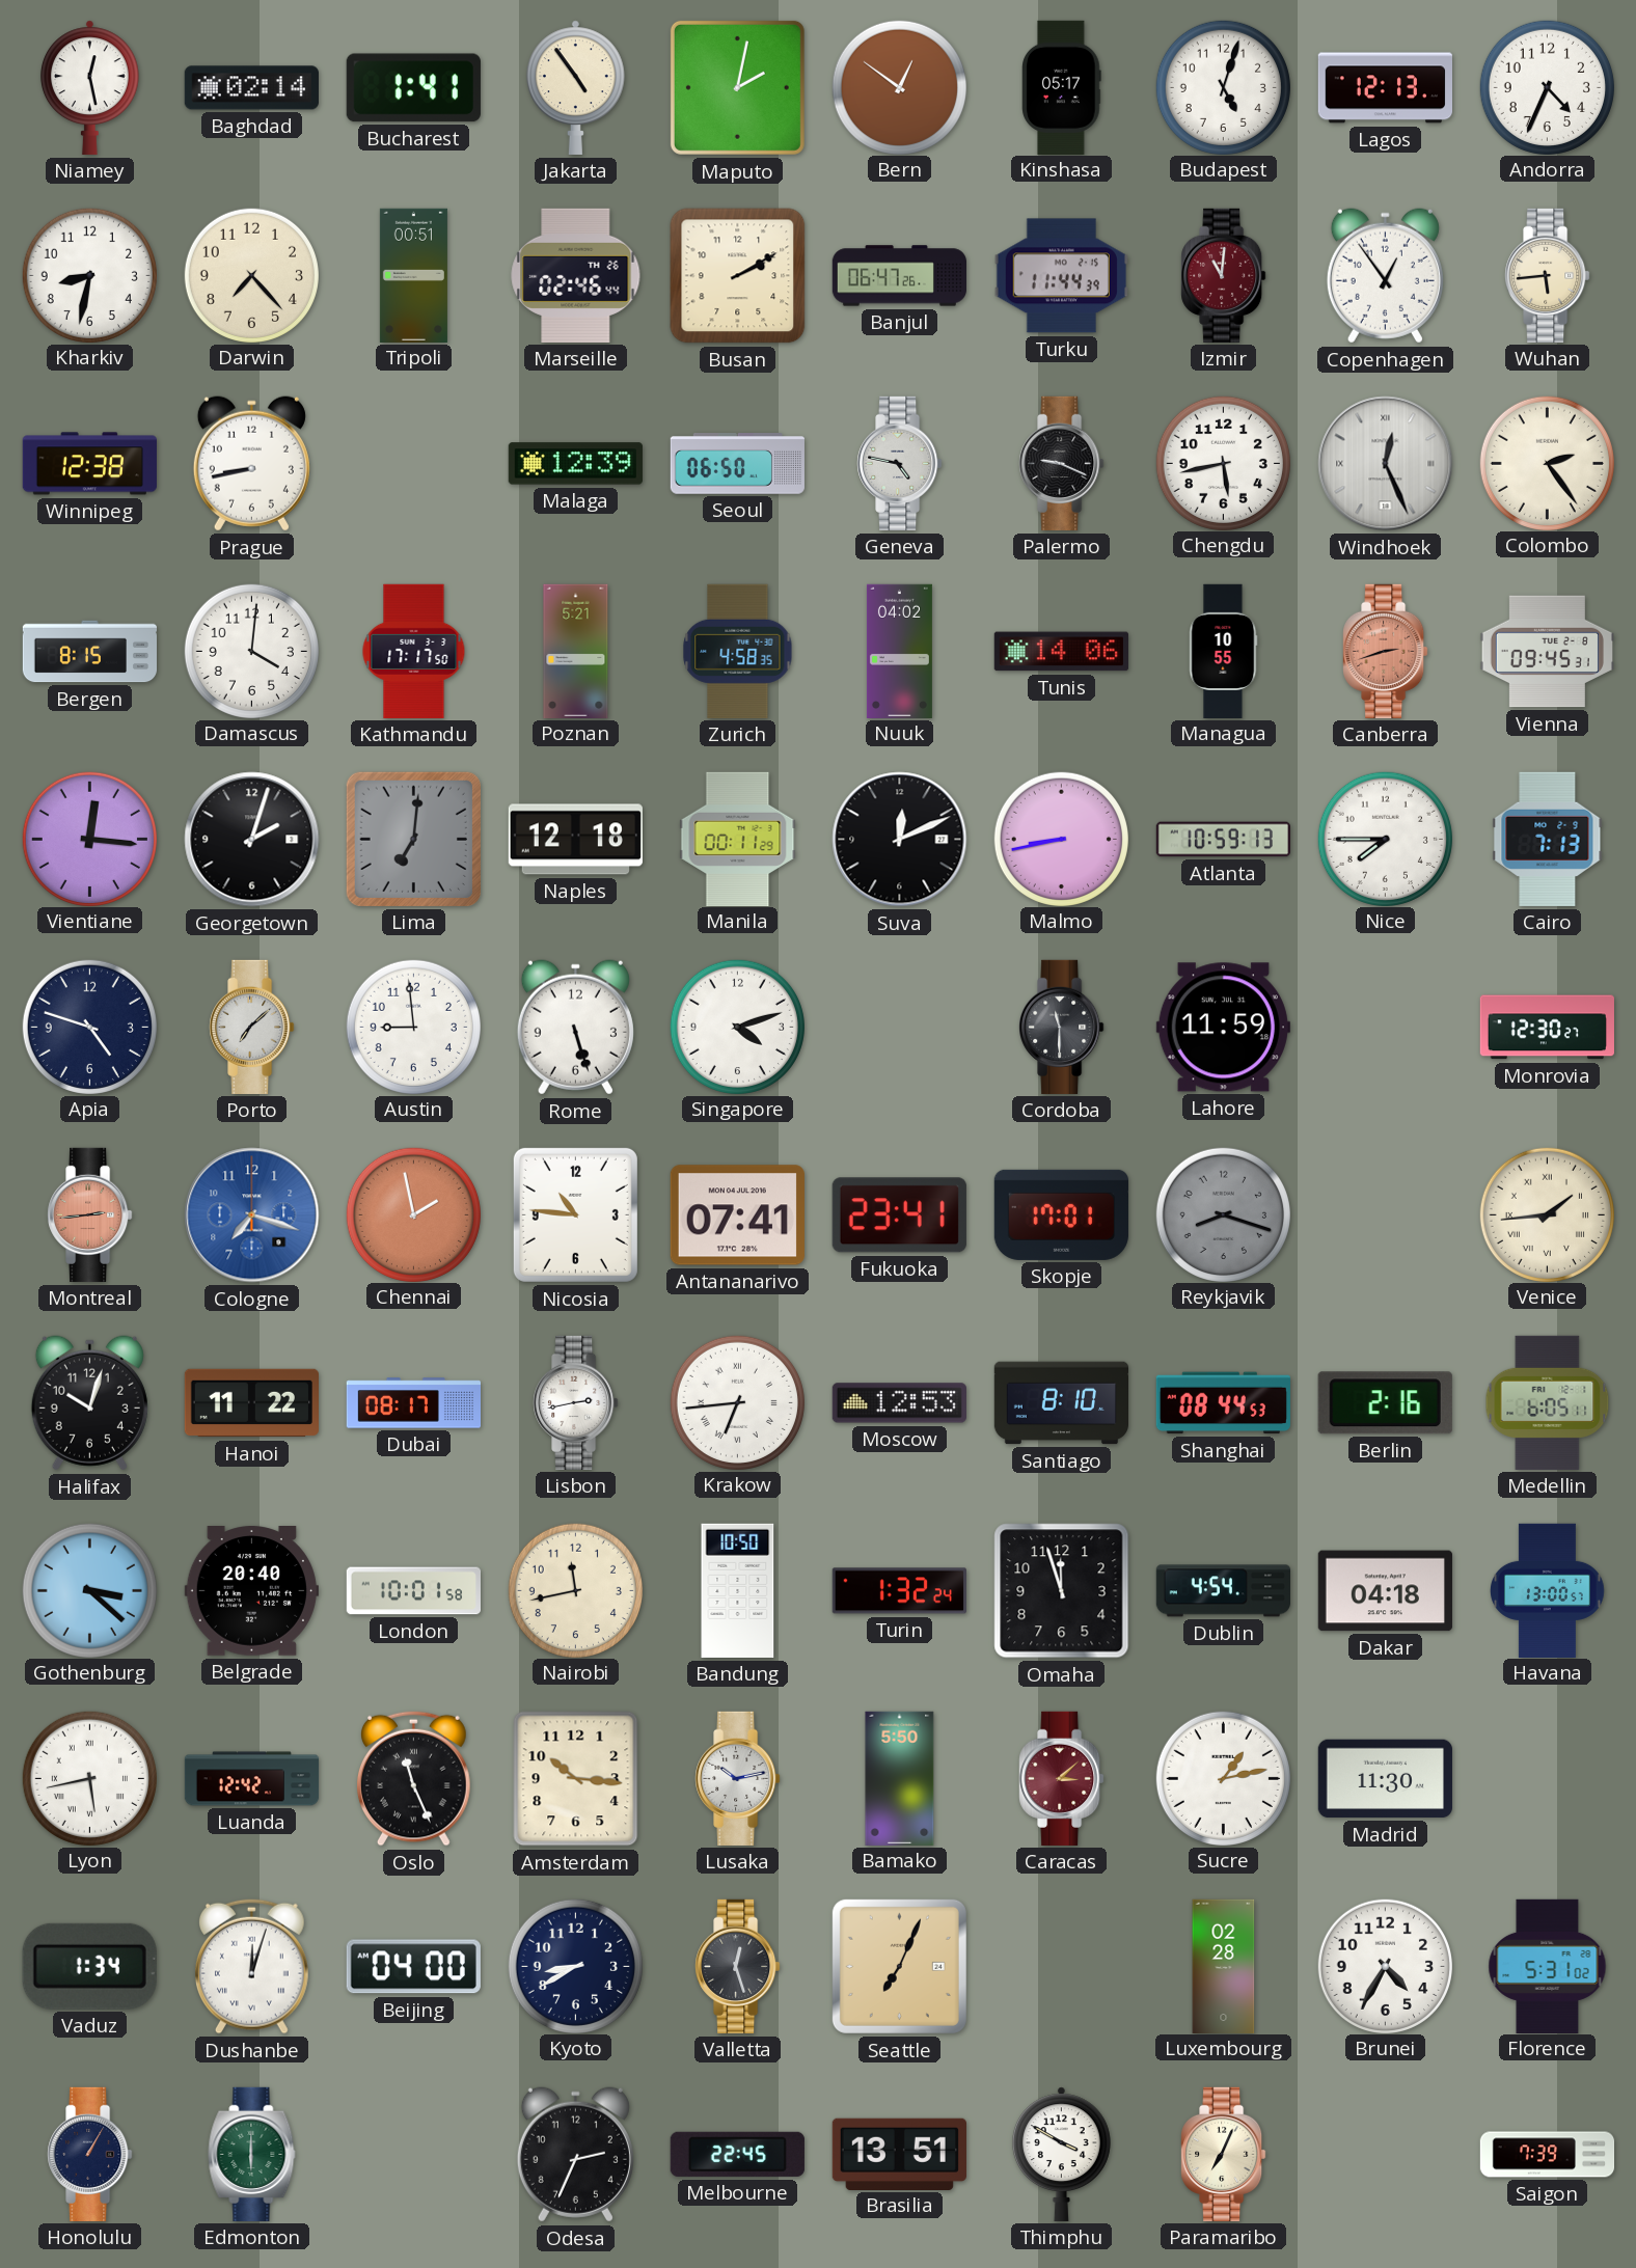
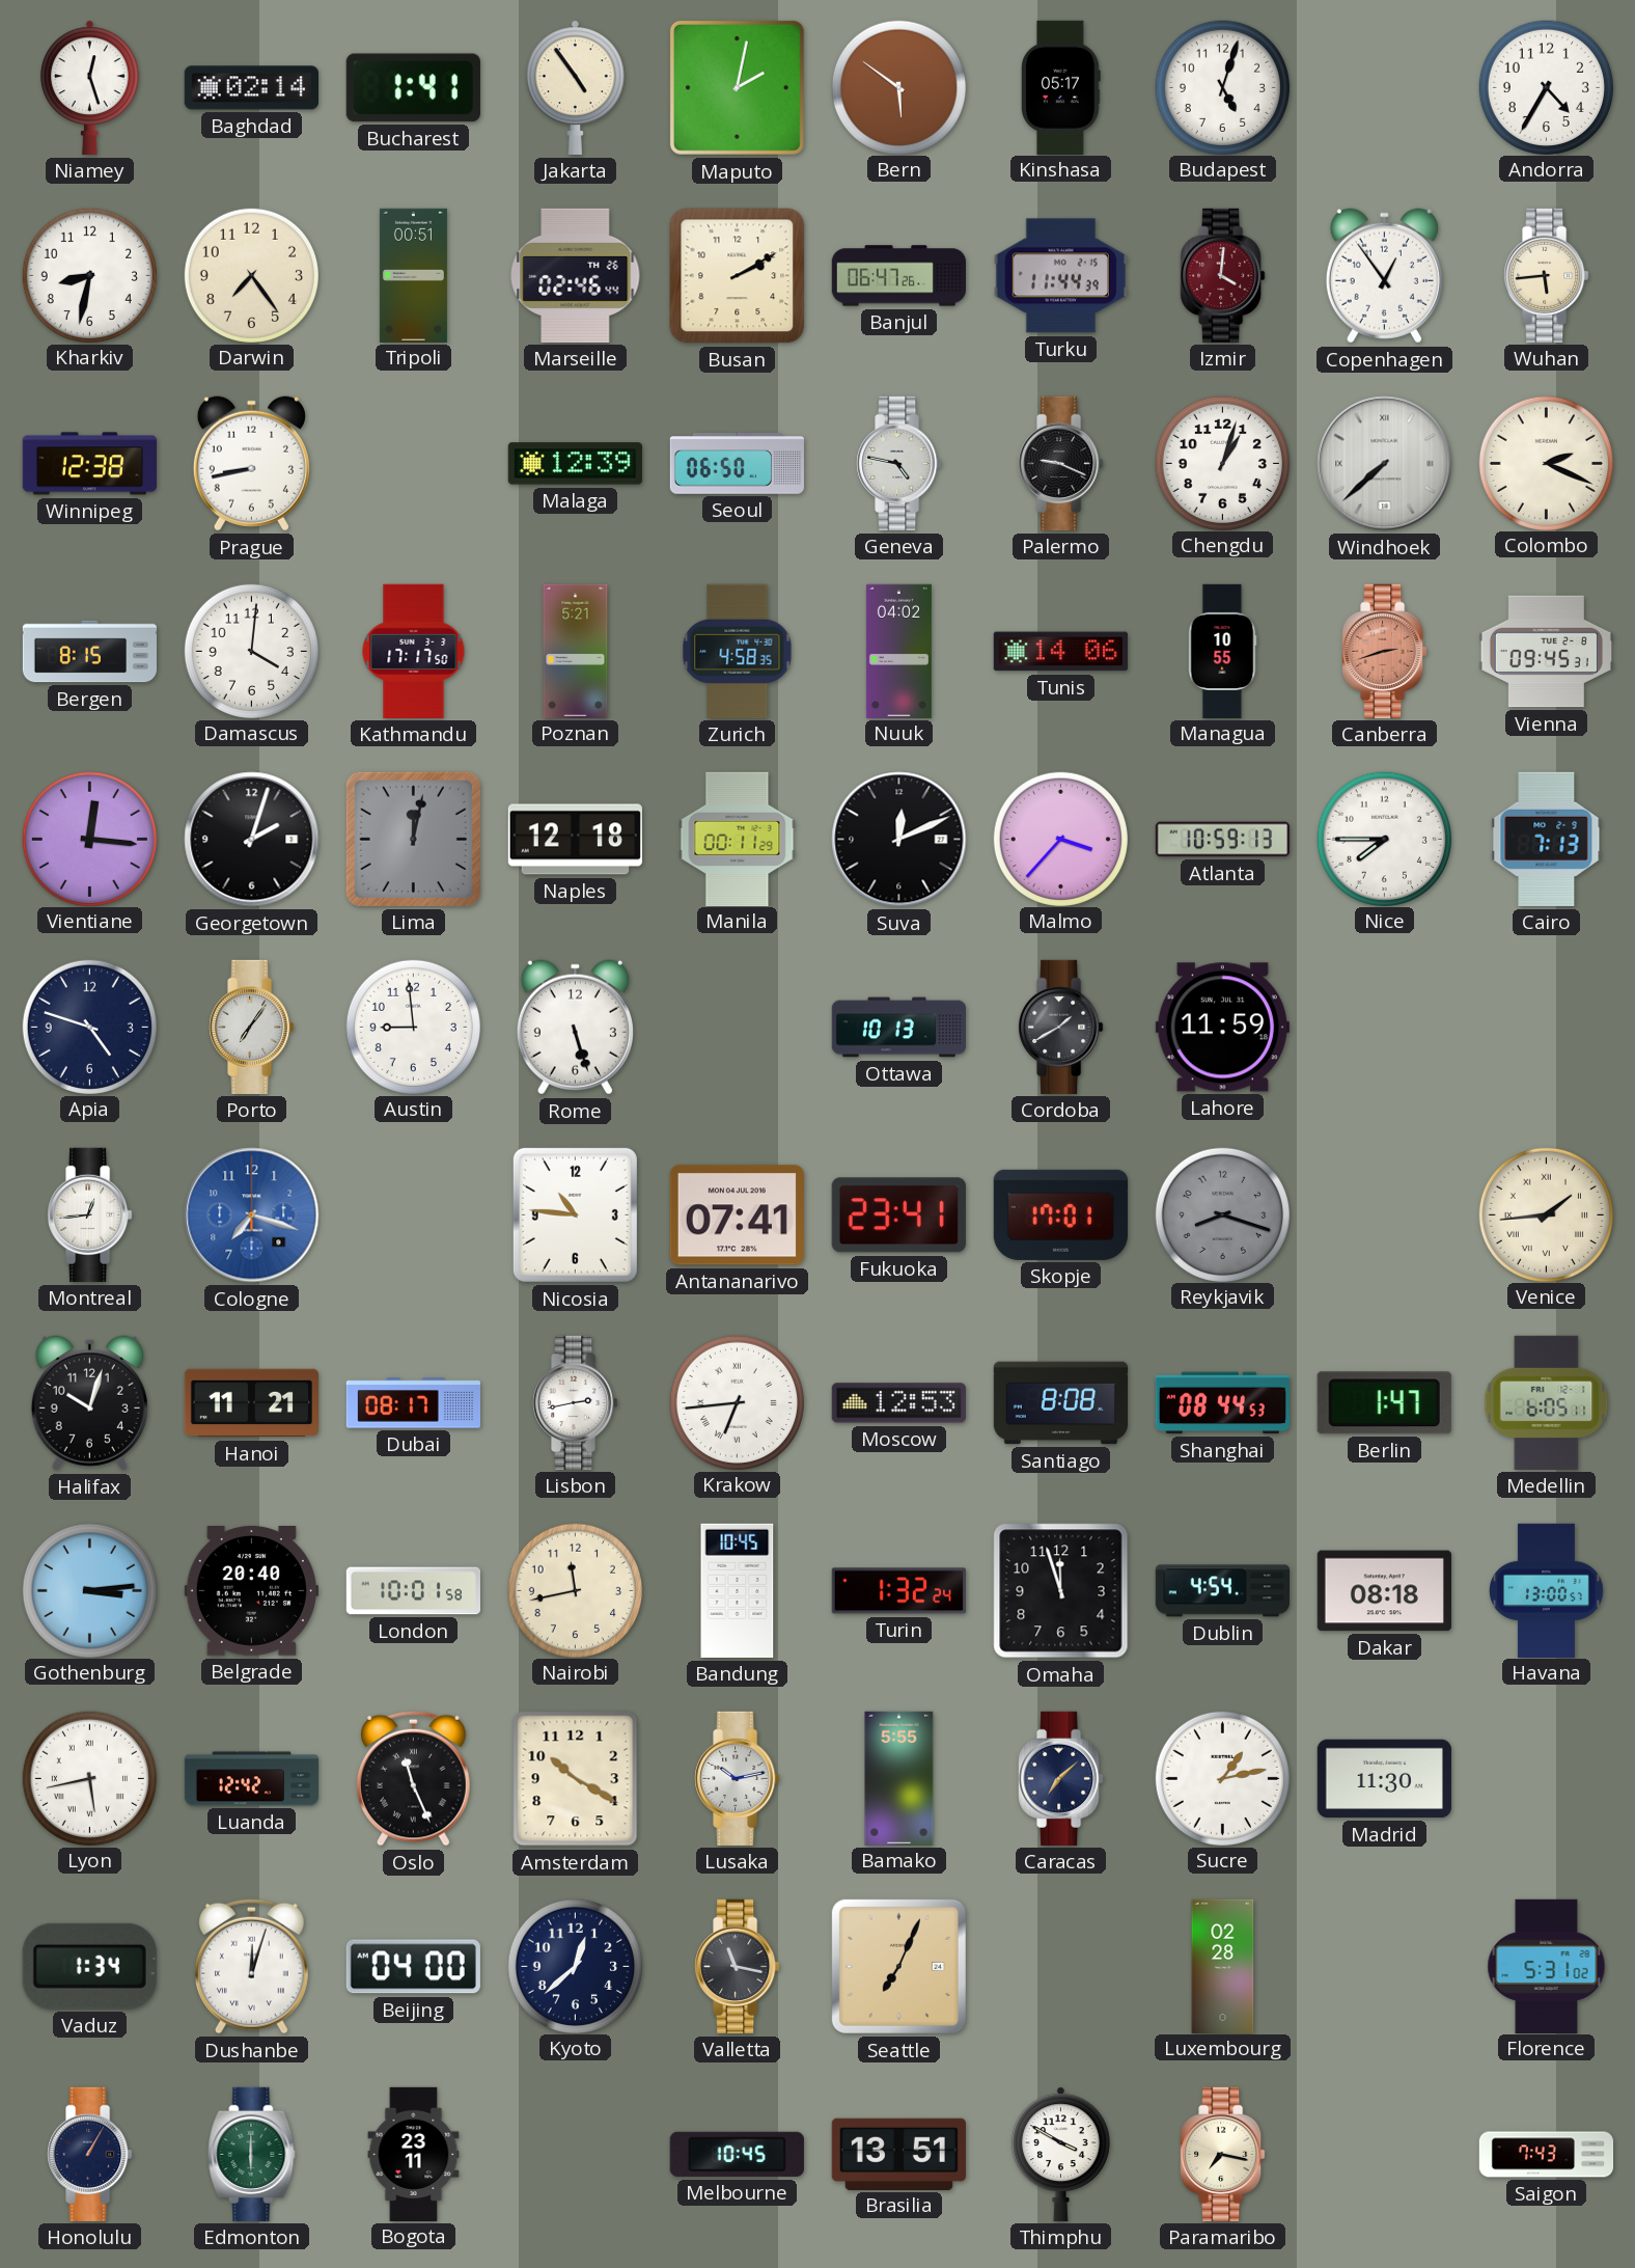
Niamey: 12:28 -> 12:27 (89, 87)
Bern: 12:51 -> 5:51 (898, 87)
Lagos: 12:13 -> none (1385, 88)
Andorra: 4:34 -> 4:35 (1546, 87)
Darwin: 7:23 -> 7:24 (251, 275)
Izmir: 11:01 -> 4:01 (1223, 275)
Chengdu: 5:43 -> 1:03 (1222, 463)
Windhoek: 12:26 -> 7:38 (1385, 464)
Colombo: 2:24 -> 2:19 (1546, 463)
Lima: 7:01 -> 12:02 (413, 839)
Malmo: 8:43 -> 3:37 (1060, 839)
Porto: 7:08 -> 7:06 (252, 1027)
Singapore: 4:12 -> none (737, 1027)
Ottawa: none -> 10:13 (898, 1028)
Cordoba: 11:30 -> 1:40 (1061, 1027)
Monrovia: 12:30 -> none (1547, 1028)
Montreal: 2:44 -> 12:44 (90, 1214)
Montreal dial: salmon -> white (90, 1214)
Chennai: 1:58 -> none (413, 1214)
Hanoi: 11:22 -> 11:21 (251, 1403)
Santiago: 8:10 -> 8:08 (1060, 1403)
Berlin: 2:16 -> 1:47 (1384, 1403)
Gothenburg: 3:22 -> 3:14 (89, 1590)
Bandung: 10:50 -> 10:45 (738, 1590)
Dakar: 04:18 -> 08:18 (1384, 1591)
Amsterdam: 10:16 -> 10:20 (576, 1779)
Bamako: 5:50 -> 5:55 (899, 1778)
Caracas: 3:08 -> 7:08 (1061, 1778)
Caracas dial: burgundy -> navy (1061, 1778)
Kyoto: 8:40 -> 12:38 (575, 1966)
Valletta: 12:27 -> 11:17 (738, 1966)
Brunei: 4:35 -> none (1385, 1966)
Bogota: none -> 23:11 (414, 2154)
Odesa: 2:34 -> none (575, 2155)
Melbourne: 22:45 -> 10:45 (737, 2154)
Paramaribo: 7:04 -> 7:17 (1223, 2154)
Saigon: 7:39 -> 7:43 (1547, 2155)
